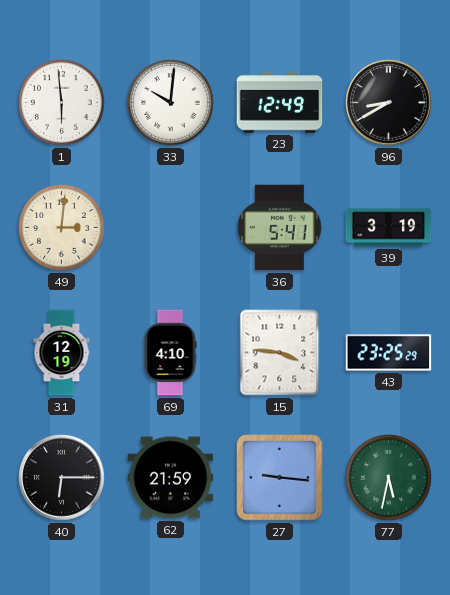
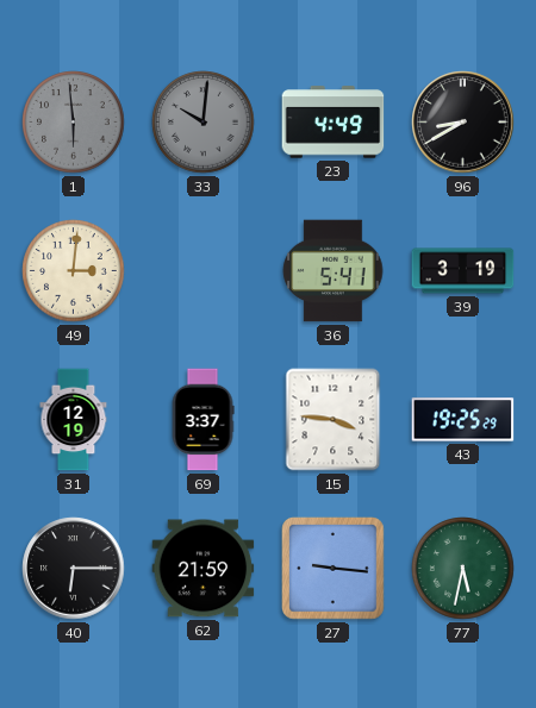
1 dial: white -> grey (74, 123)
33 dial: white -> grey (204, 123)
23: 12:49 -> 4:49 (334, 123)
69: 4:10 -> 3:37 (202, 420)
43: 23:25 -> 19:25 (463, 420)
